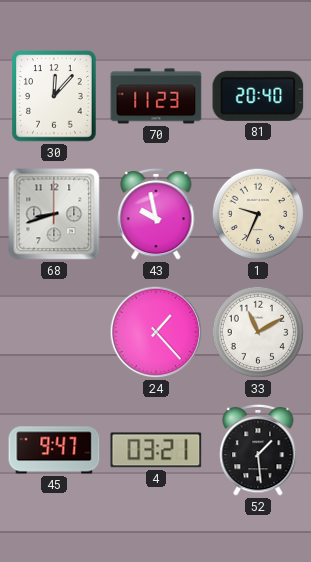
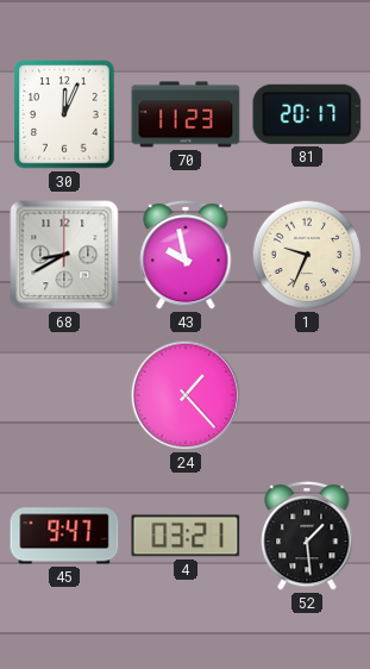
30: 12:07 -> 12:04 (64, 114)
81: 20:40 -> 20:17 (307, 114)
68: 8:42 -> 8:40 (64, 255)
33: 11:10 -> none (258, 332)
